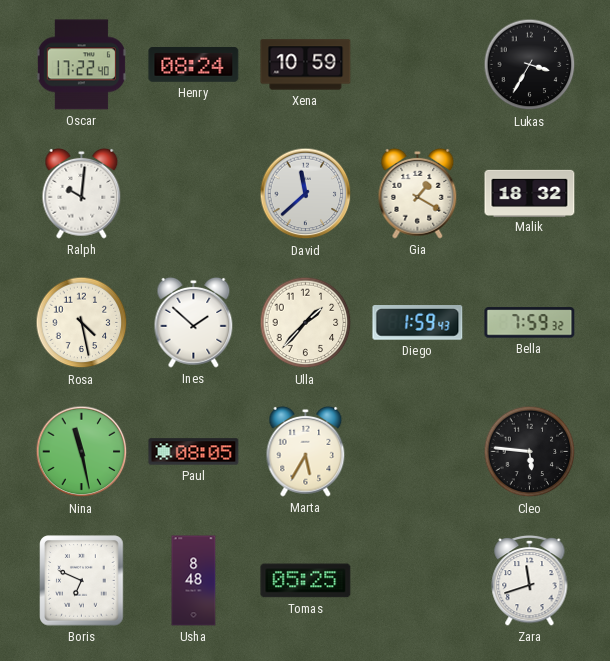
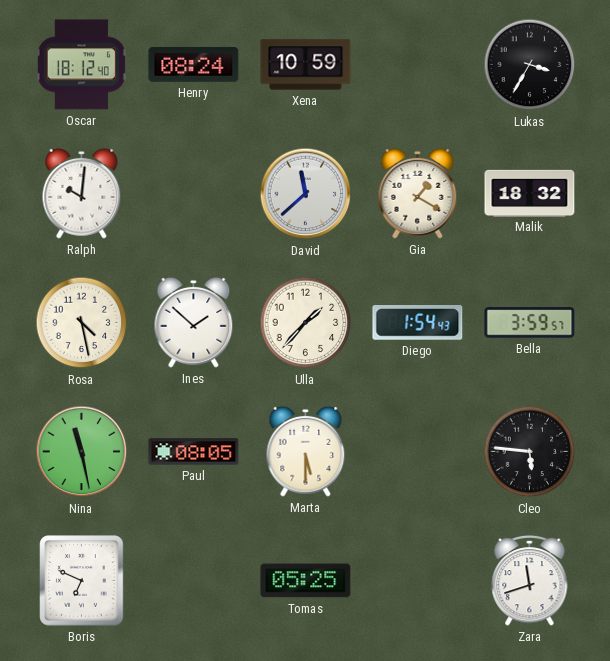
Oscar: 17:22 -> 18:12 (81, 65)
Diego: 1:59 -> 1:54 (418, 323)
Bella: 7:59 -> 3:59 (530, 323)
Marta: 5:35 -> 5:30 (306, 451)
Usha: 8:48 -> none (194, 581)
